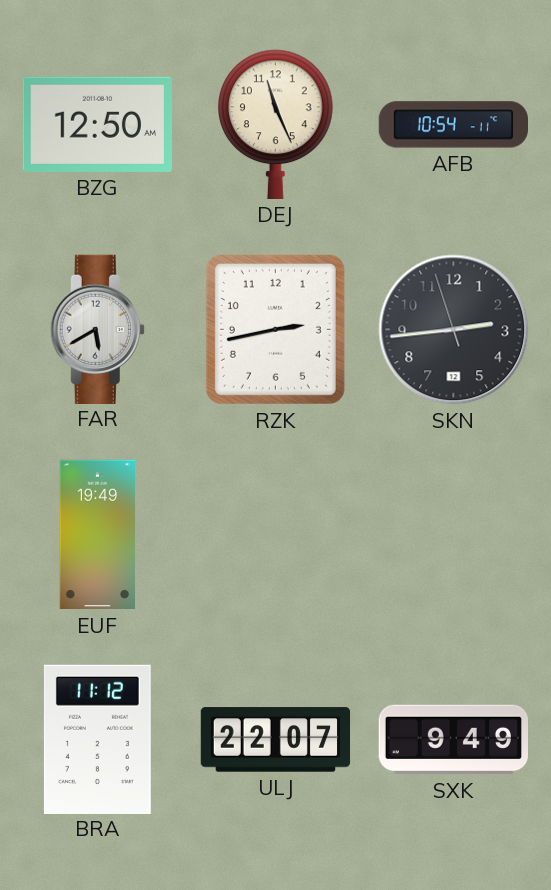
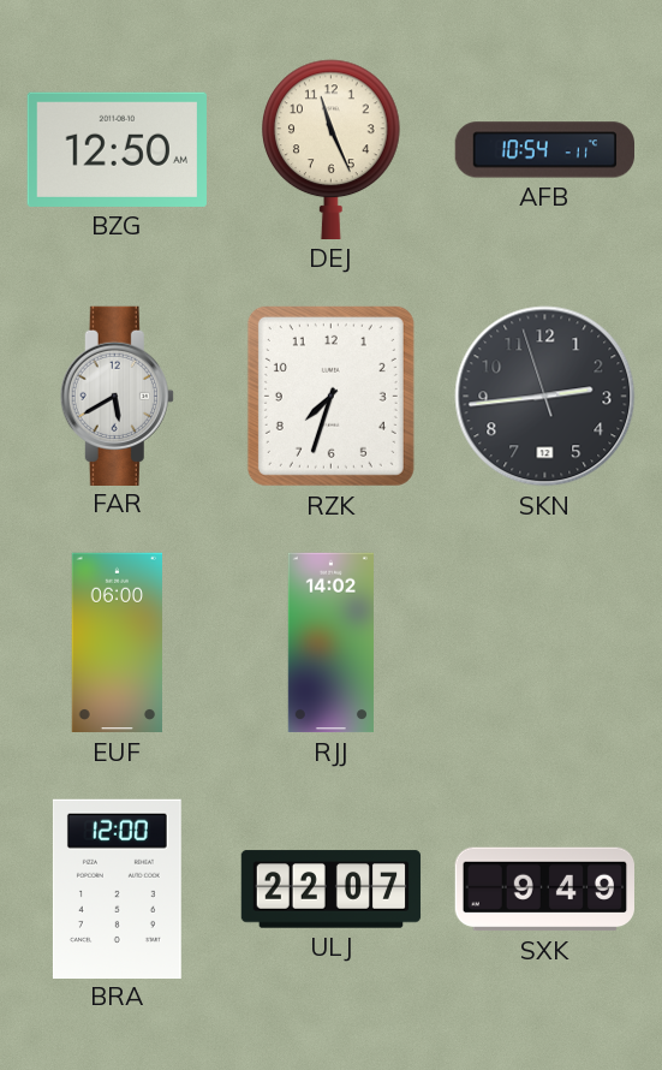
RZK: 2:43 -> 7:33 (330, 396)
EUF: 19:49 -> 06:00 (117, 643)
RJJ: none -> 14:02 (330, 643)
BRA: 11:12 -> 12:00 (117, 888)
